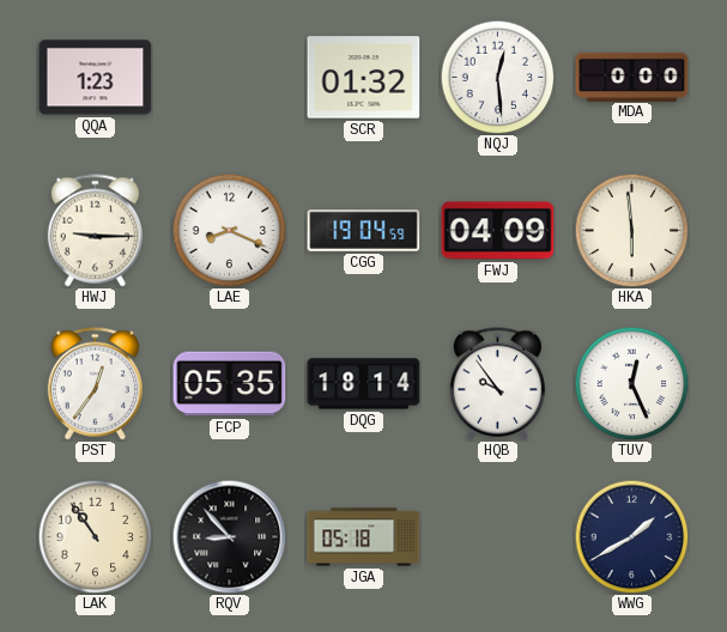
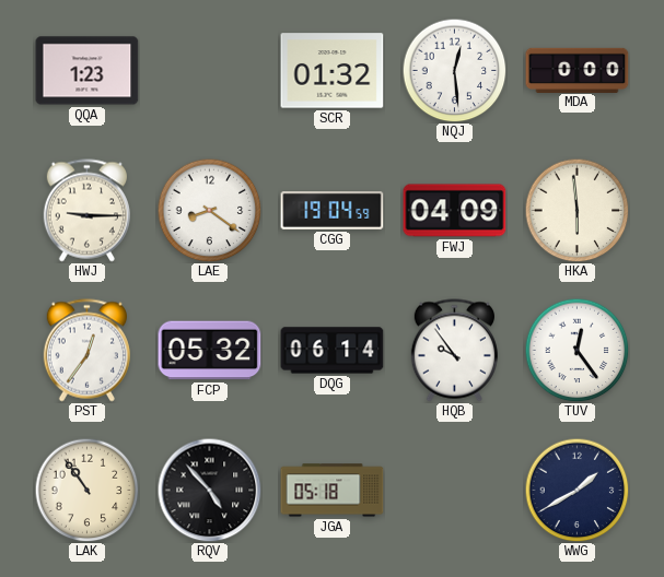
LAE: 8:19 -> 8:21 (209, 210)
FCP: 05:35 -> 05:32 (210, 351)
DQG: 18:14 -> 06:14 (333, 351)
TUV: 12:26 -> 12:24 (576, 350)
RQV: 8:53 -> 4:53 (209, 490)
